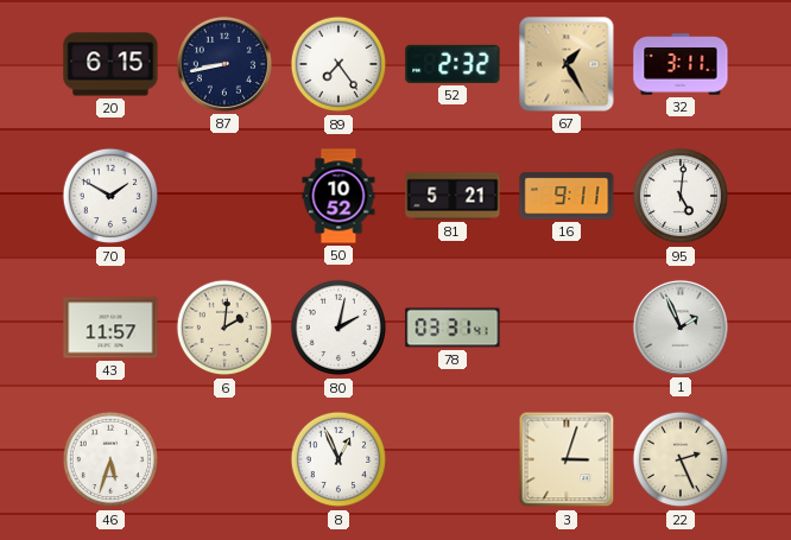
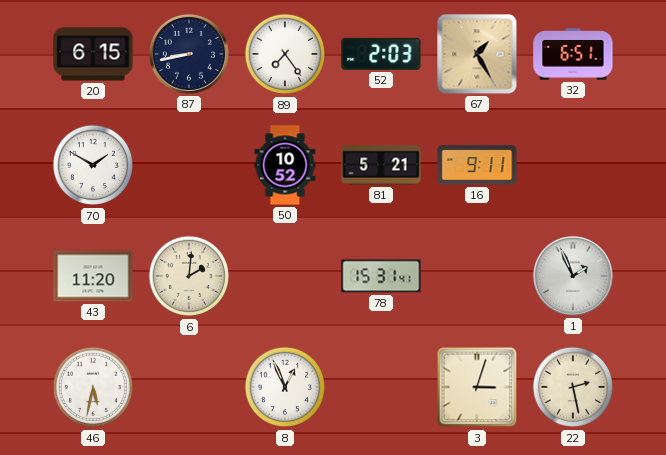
52: 2:32 -> 2:03 (381, 54)
32: 3:11 -> 6:51 (573, 54)
95: 5:01 -> none (681, 196)
43: 11:57 -> 11:20 (93, 276)
80: 2:02 -> none (338, 328)
78: 03:31 -> 15:31 (381, 276)
46: 5:33 -> 5:32 (93, 387)
22: 2:26 -> 2:28 (573, 387)
